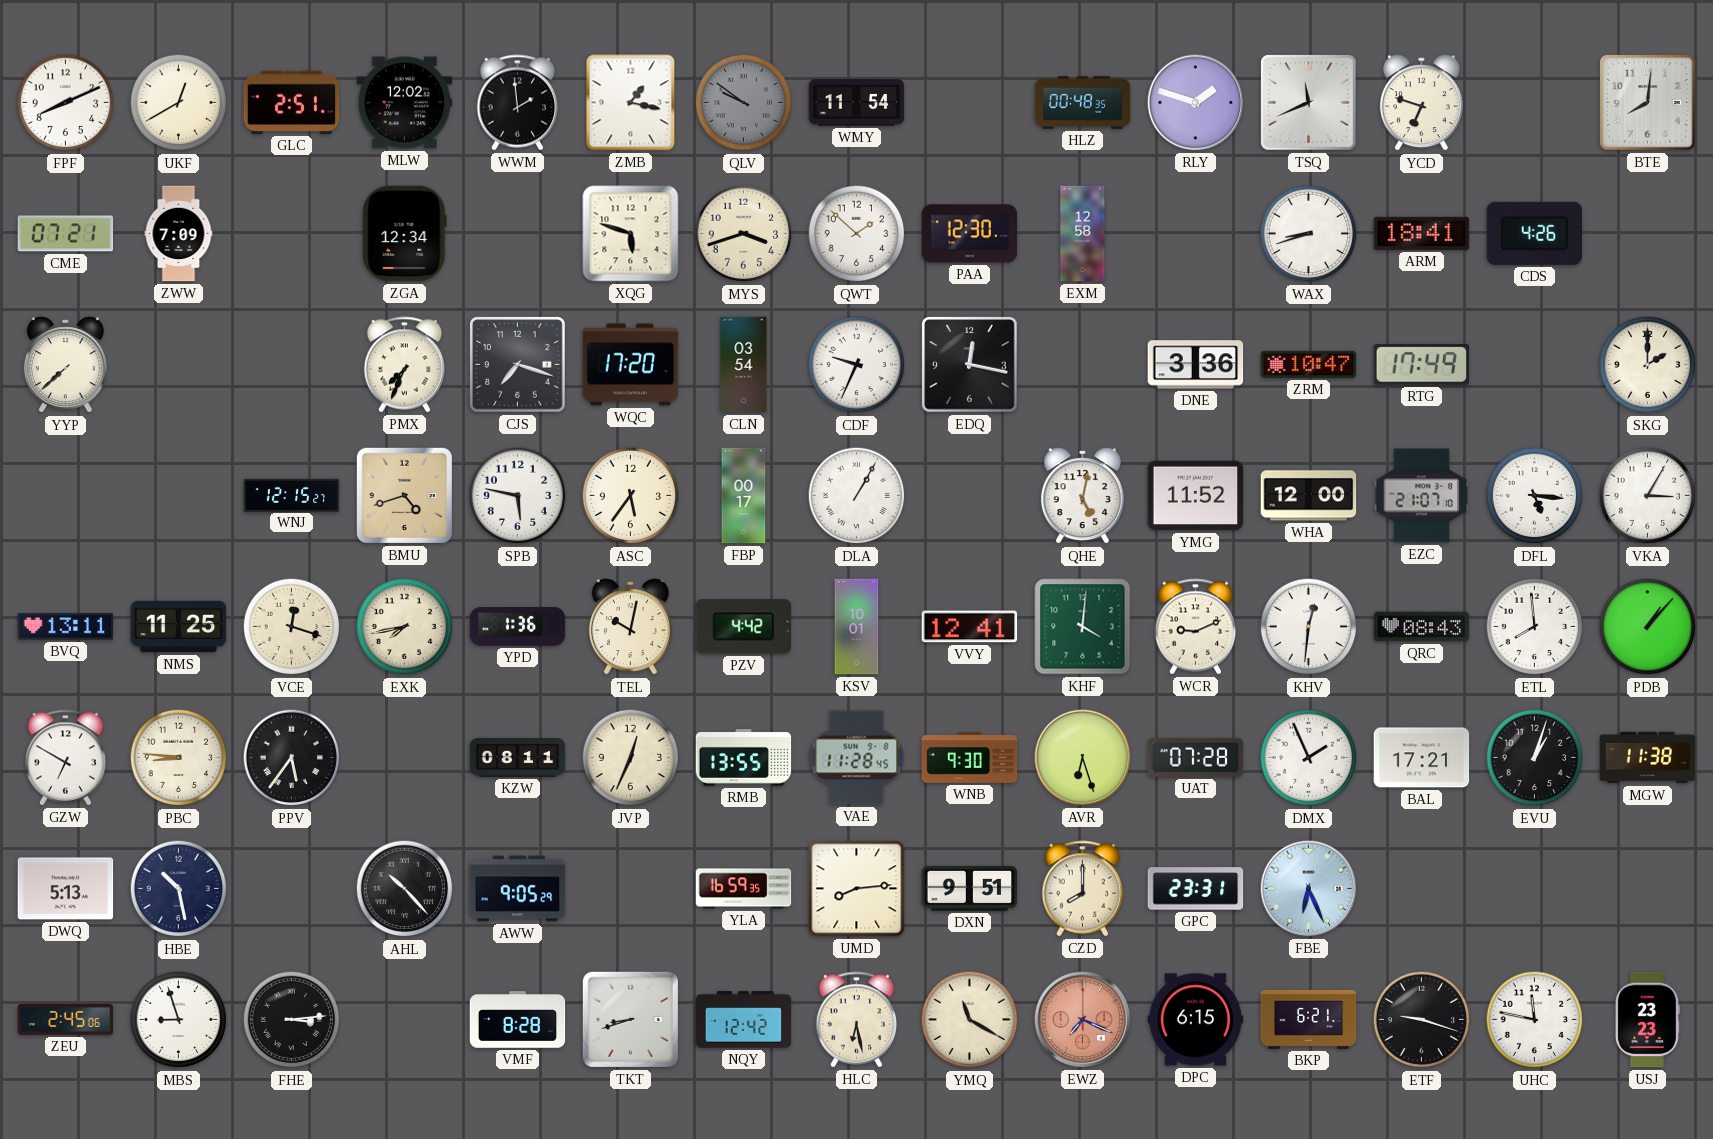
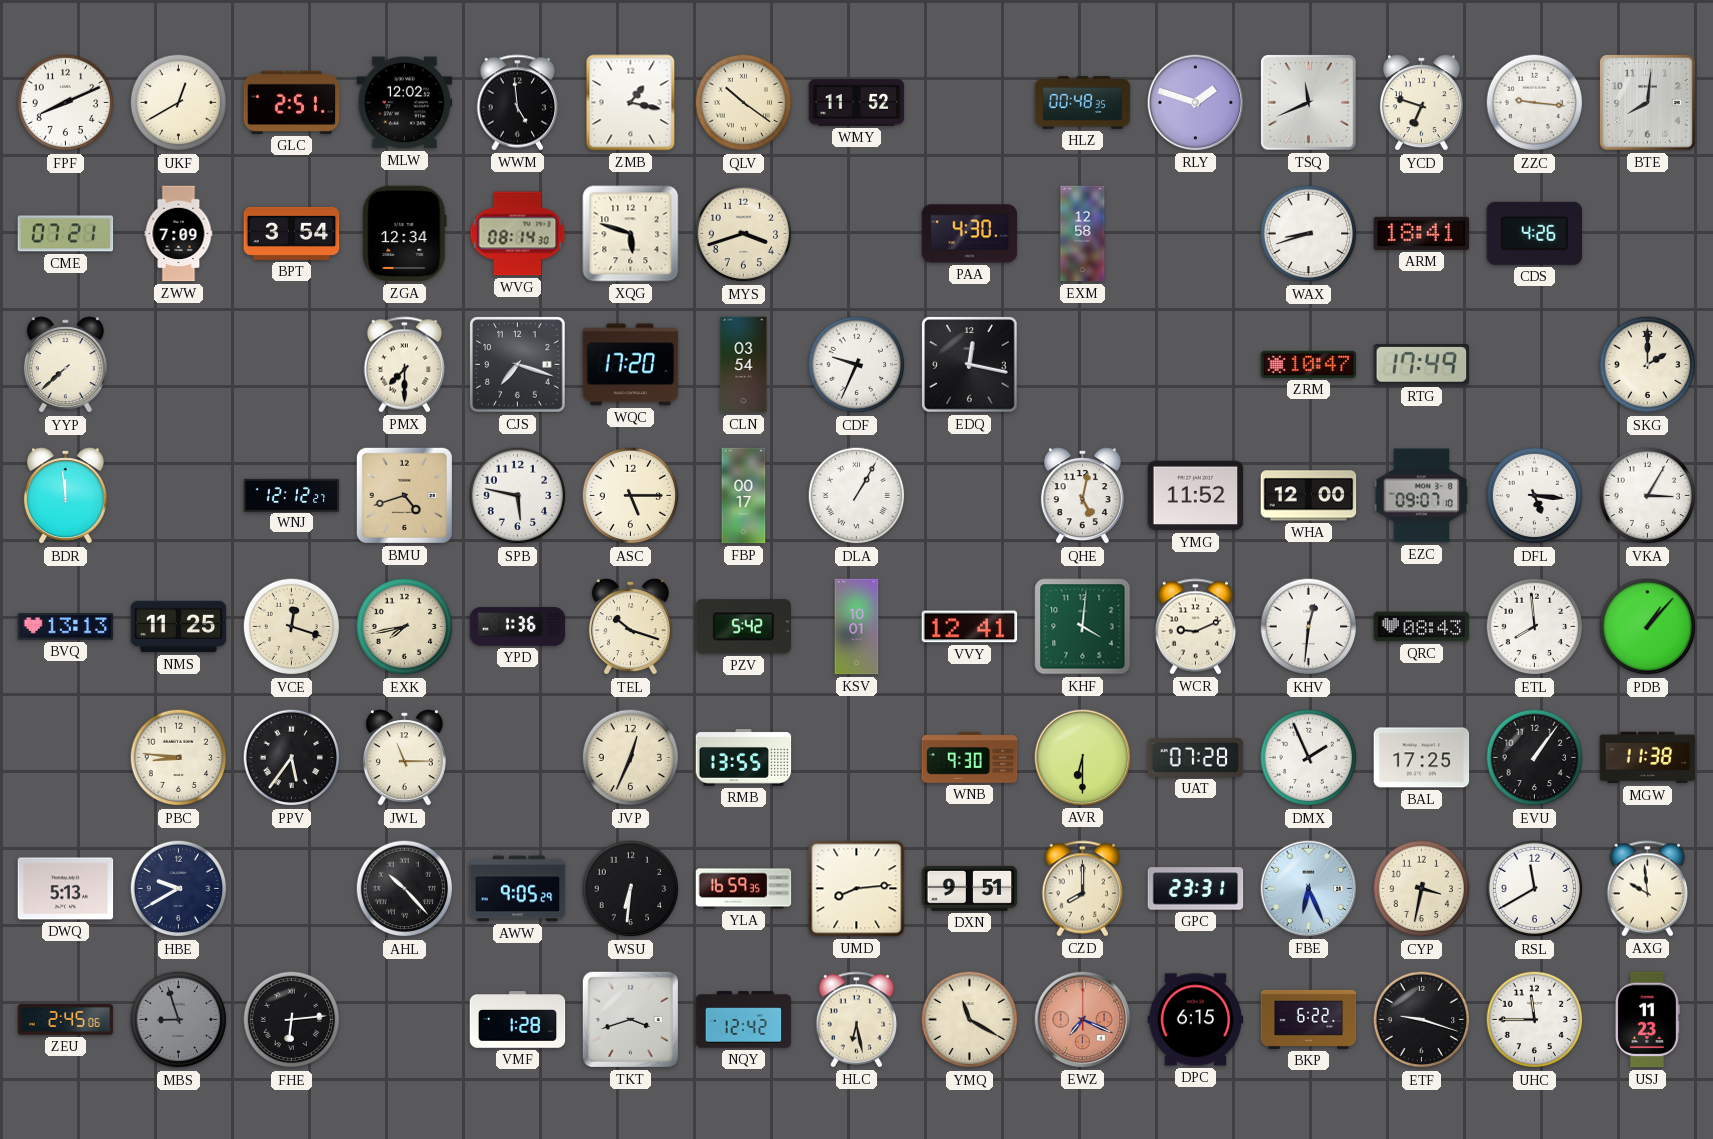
WWM: 1:59 -> 4:59 (518, 103)
QLV: 9:51 -> 10:21 (744, 103)
QLV dial: grey -> cream (744, 103)
WMY: 11:54 -> 11:52 (857, 103)
ZZC: none -> 9:16 (1535, 103)
BPT: none -> 3:54 (292, 233)
WVG: none -> 08:14 (518, 234)
QWT: 1:52 -> none (857, 234)
PAA: 12:30 -> 4:30 (970, 234)
PMX: 7:34 -> 7:30 (405, 365)
DNE: 3:36 -> none (1196, 365)
BDR: none -> 11:59 (65, 496)
WNJ: 12:15 -> 12:12 (292, 495)
ASC: 5:36 -> 5:15 (631, 496)
EZC: 21:07 -> 09:07 (1422, 496)
BVQ: 13:11 -> 13:13 (66, 627)
TEL: 10:02 -> 10:18 (630, 627)
PZV: 4:42 -> 5:42 (744, 627)
GZW: 6:50 -> none (66, 758)
JWL: none -> 11:15 (404, 758)
KZW: 08:11 -> none (518, 758)
VAE: 11:28 -> none (857, 758)
AVR: 6:27 -> 6:30 (1083, 758)
BAL: 17:21 -> 17:25 (1422, 758)
EVU: 1:03 -> 1:06 (1535, 758)
HBE: 10:28 -> 9:40 (179, 889)
WSU: none -> 6:31 (631, 889)
CYP: none -> 3:32 (1422, 889)
RSL: none -> 11:40 (1535, 889)
AXG: none -> 9:59 (1648, 889)
MBS dial: white -> grey (179, 1020)
FHE: 3:14 -> 6:14 (292, 1020)
VMF: 8:28 -> 1:28 (518, 1020)
TKT: 8:42 -> 3:42 (630, 1019)
BKP: 6:21 -> 6:22 (1309, 1019)
UHC: 11:47 -> 11:45 (1535, 1020)
USJ: 23:23 -> 11:23 (1647, 1020)
